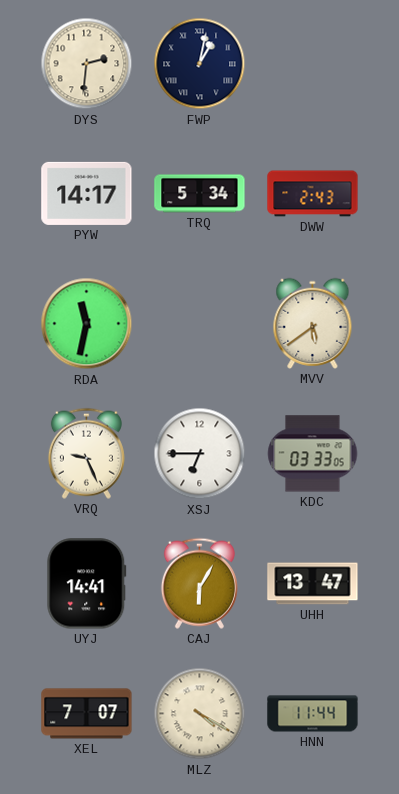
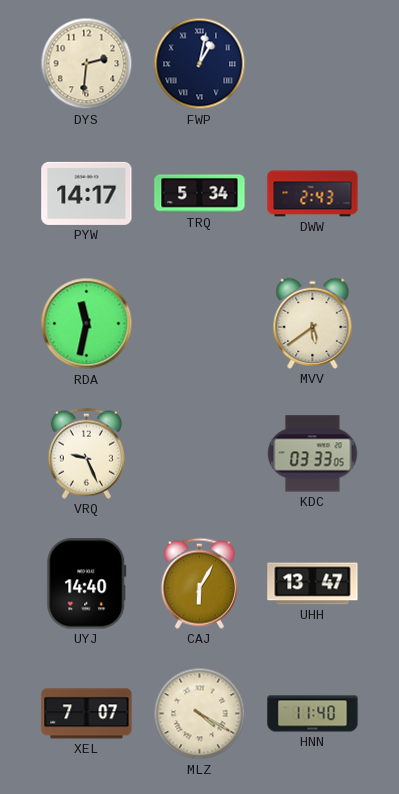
XSJ: 6:45 -> none (200, 454)
UYJ: 14:41 -> 14:40 (87, 584)
HNN: 11:44 -> 11:40 (313, 714)
